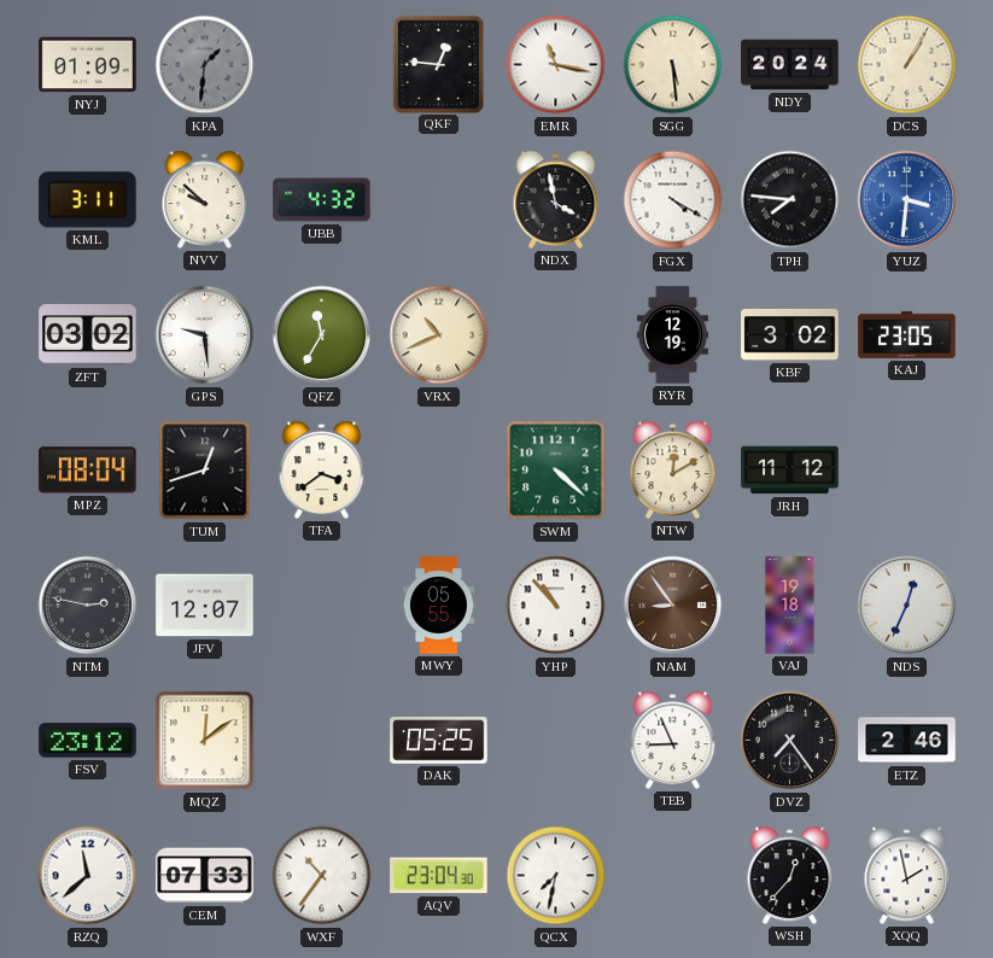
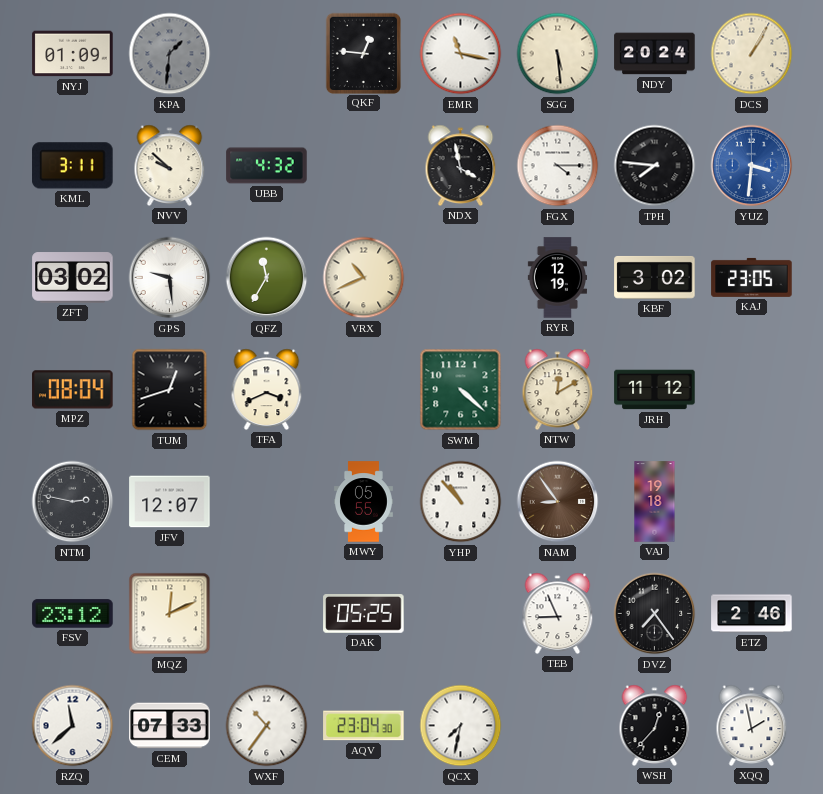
FGX: 4:20 -> 4:15 (558, 166)
TFA: 3:39 -> 3:41 (267, 389)
NDS: 12:34 -> none (907, 606)
MQZ: 12:09 -> 12:11 (170, 614)
